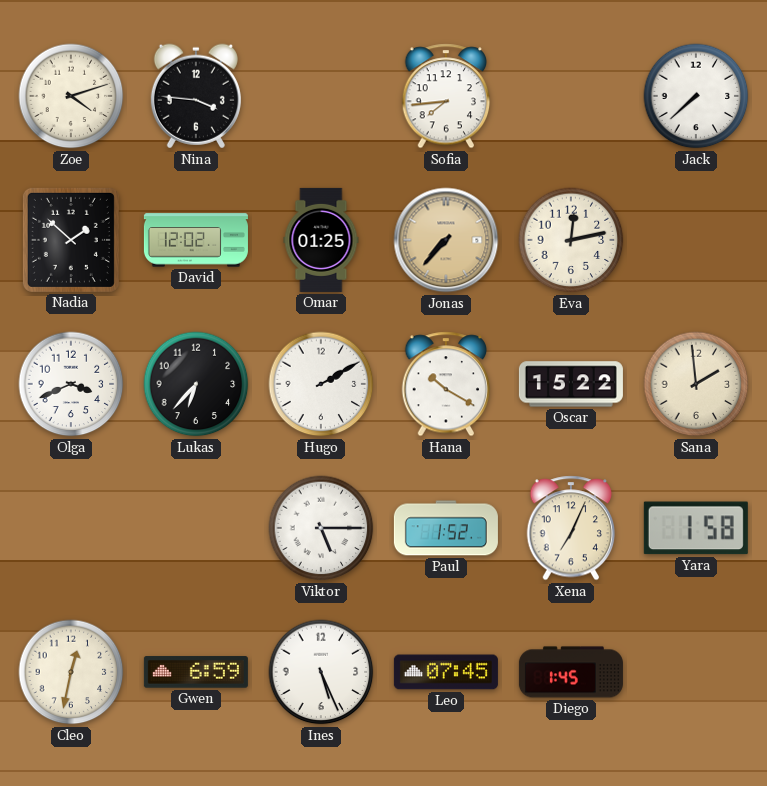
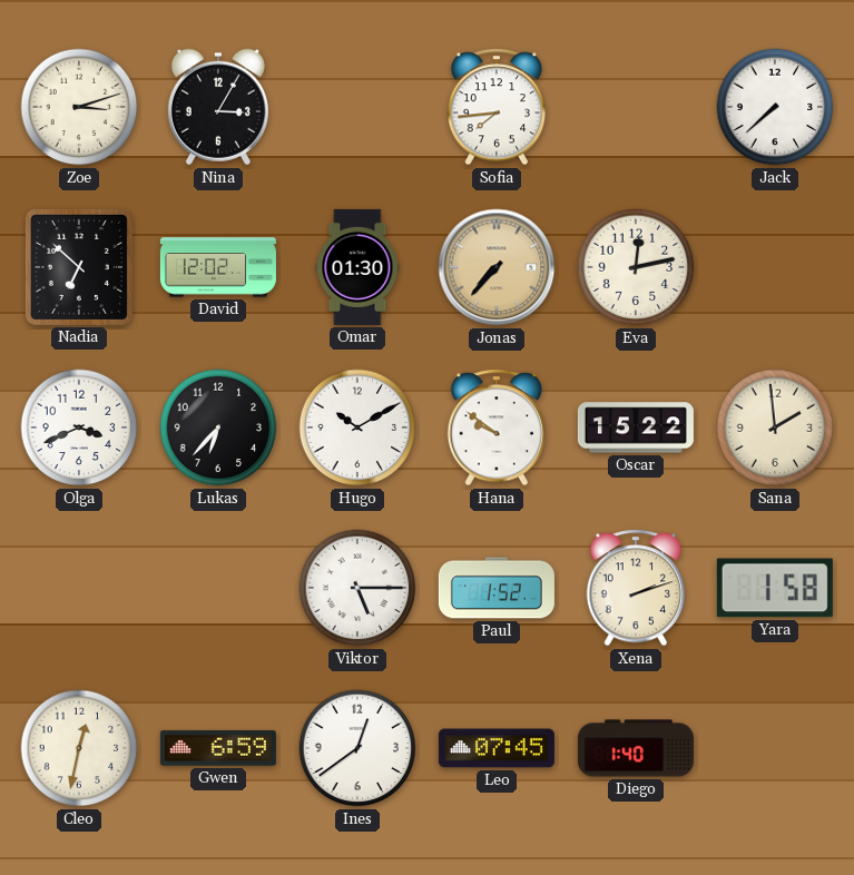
Zoe: 4:12 -> 3:12 (79, 107)
Nina: 3:46 -> 3:05 (218, 107)
Nadia: 1:52 -> 6:52 (79, 267)
Omar: 01:25 -> 01:30 (357, 267)
Hugo: 2:10 -> 10:10 (357, 427)
Hana: 10:20 -> 9:51 (497, 427)
Xena: 7:04 -> 2:12 (636, 588)
Ines: 5:26 -> 12:39 (357, 748)
Diego: 1:45 -> 1:40 (636, 748)
